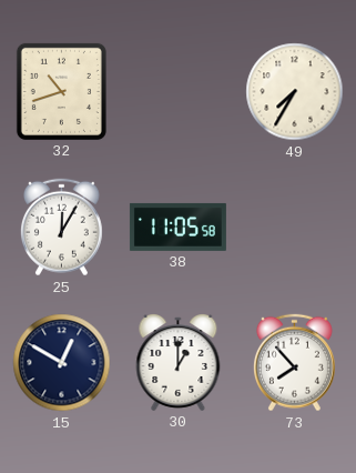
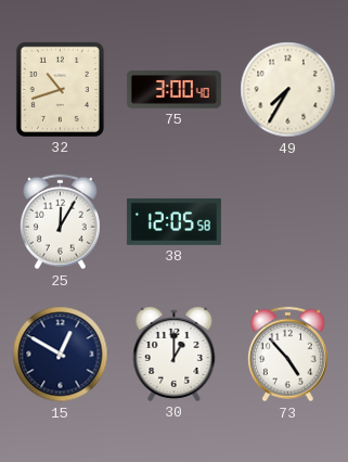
75: none -> 3:00 (173, 90)
38: 11:05 -> 12:05 (173, 221)
73: 7:53 -> 4:53 (287, 355)
